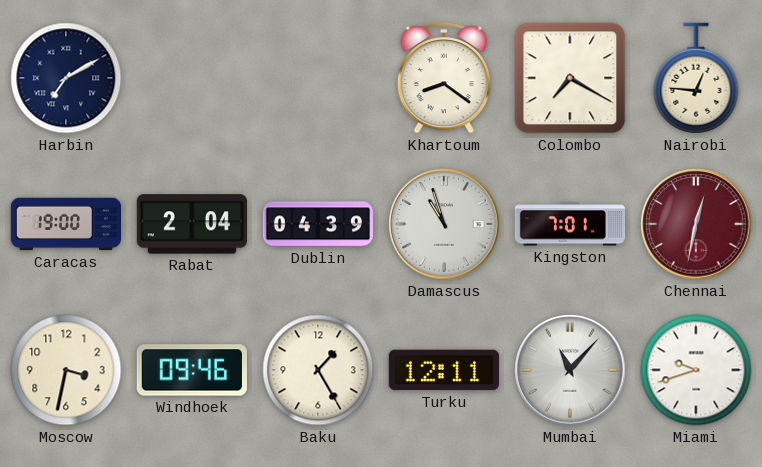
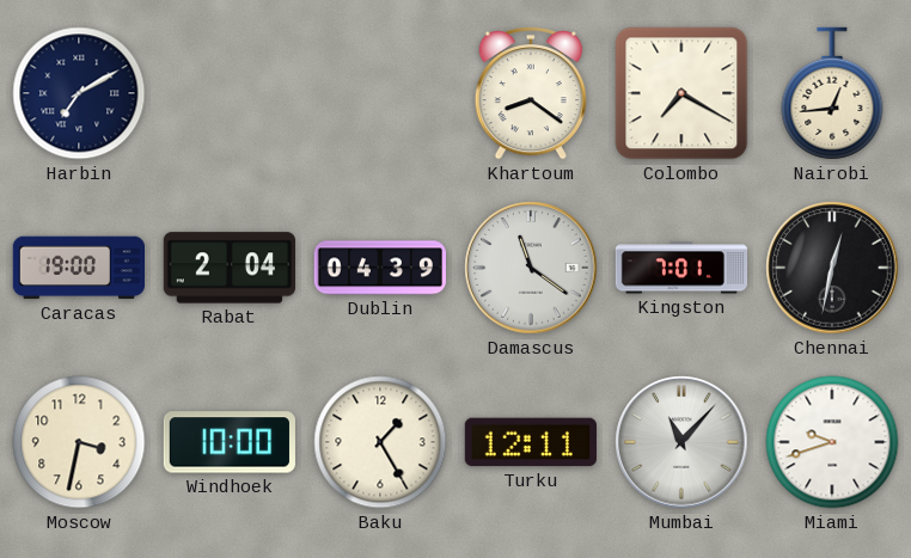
Nairobi: 12:46 -> 12:44 (832, 93)
Damascus: 10:57 -> 11:21 (531, 268)
Chennai dial: burgundy -> black (832, 268)
Windhoek: 09:46 -> 10:00 (230, 442)
